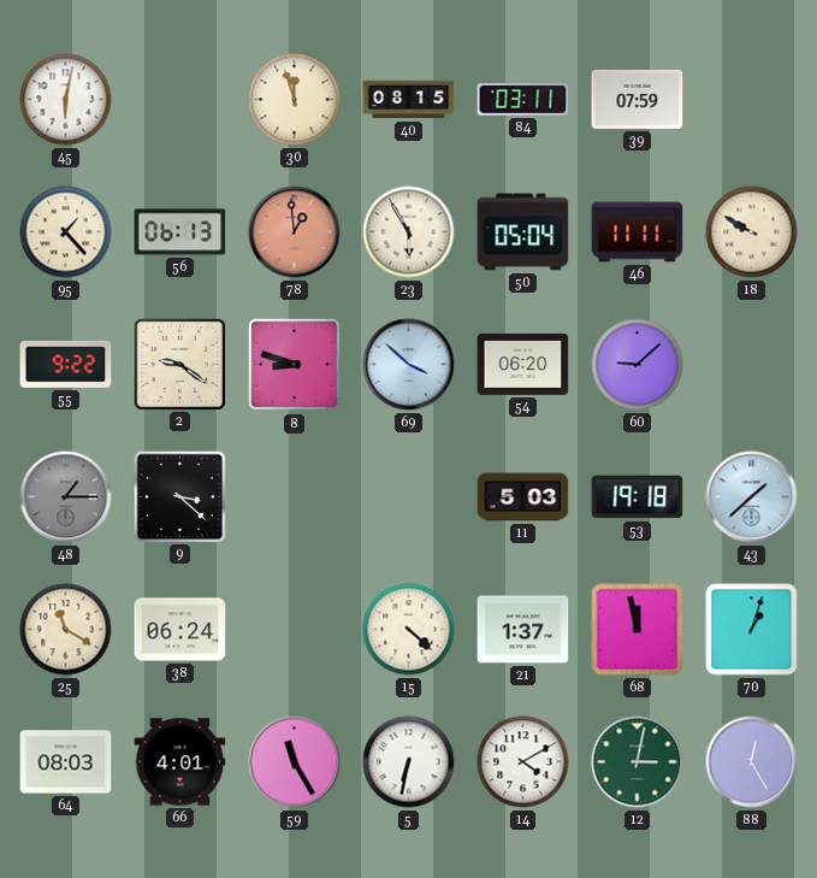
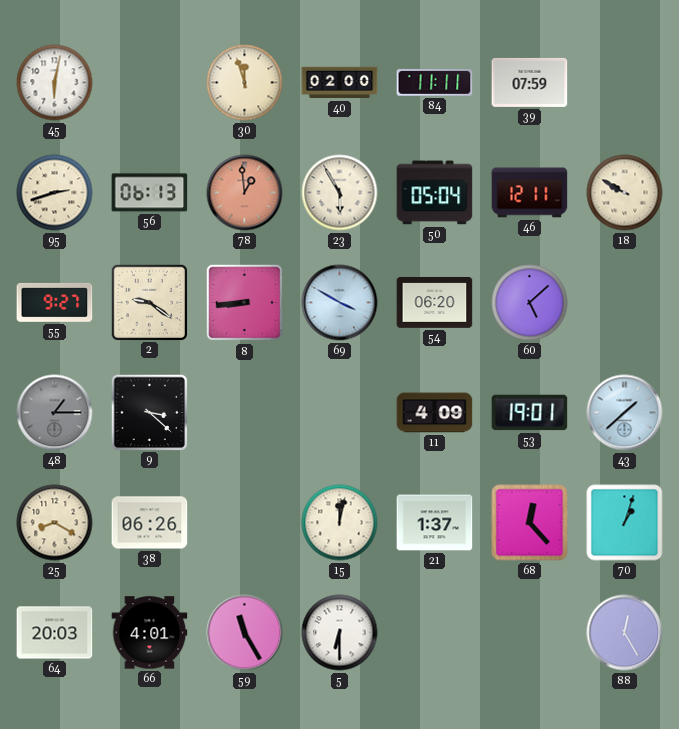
40: 08:15 -> 02:00 (340, 83)
84: 03:11 -> 11:11 (435, 82)
95: 1:23 -> 2:42 (55, 193)
46: 11:11 -> 12:11 (530, 193)
55: 9:22 -> 9:27 (55, 302)
8: 8:48 -> 8:44 (245, 303)
69: 3:52 -> 3:50 (340, 303)
60: 9:08 -> 5:08 (530, 303)
11: 5:03 -> 4:09 (435, 413)
53: 19:18 -> 19:01 (530, 413)
25: 11:20 -> 8:20 (55, 523)
38: 06:24 -> 06:26 (150, 523)
15: 4:22 -> 12:02 (340, 523)
68: 11:58 -> 12:23 (530, 523)
64: 08:03 -> 20:03 (55, 633)
5: 6:32 -> 6:30 (340, 633)
14: 4:10 -> none (523, 762)
12: 3:02 -> none (638, 762)
